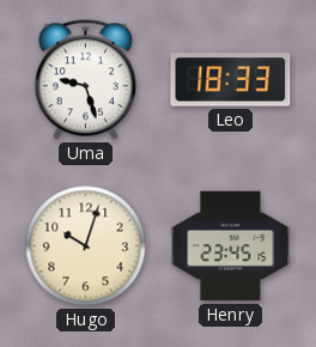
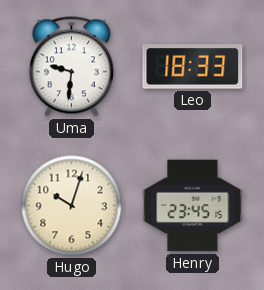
Uma: 9:27 -> 9:31 (71, 67)
